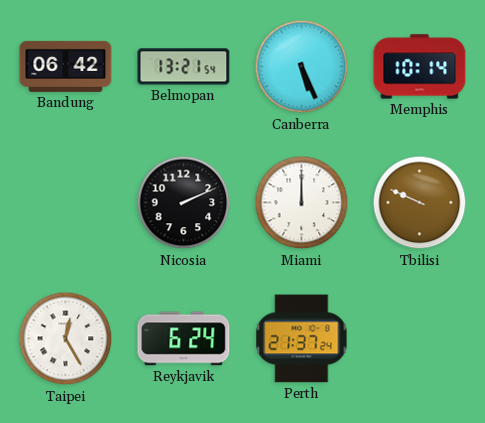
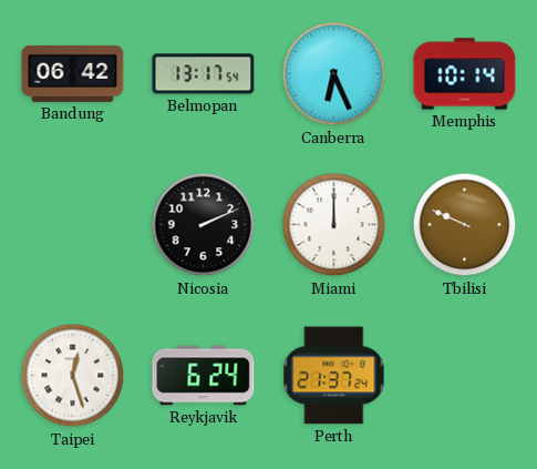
Belmopan: 13:21 -> 13:17 (204, 74)
Canberra: 5:26 -> 6:26 (334, 74)
Taipei: 12:25 -> 12:27 (73, 376)
